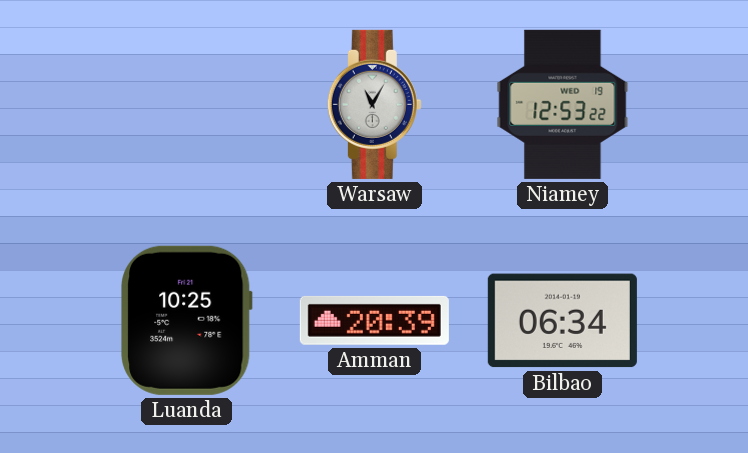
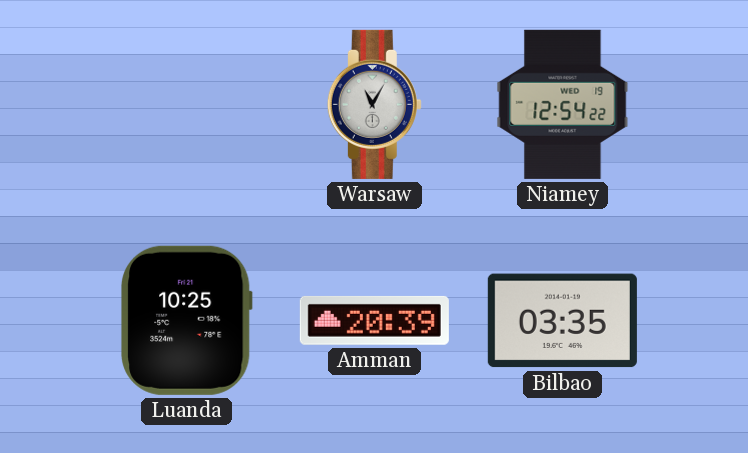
Niamey: 12:53 -> 12:54 (563, 104)
Bilbao: 06:34 -> 03:35 (562, 321)
